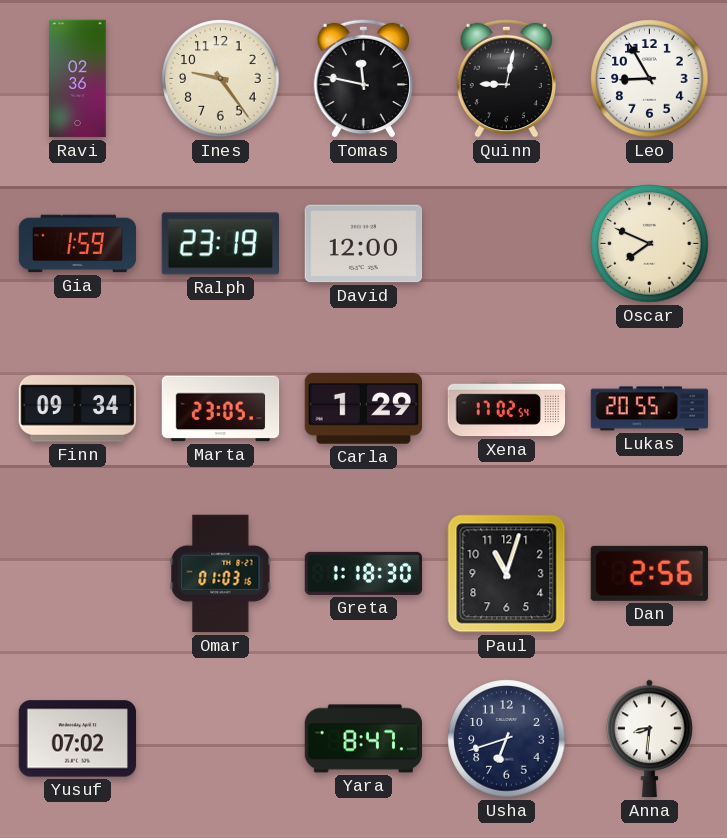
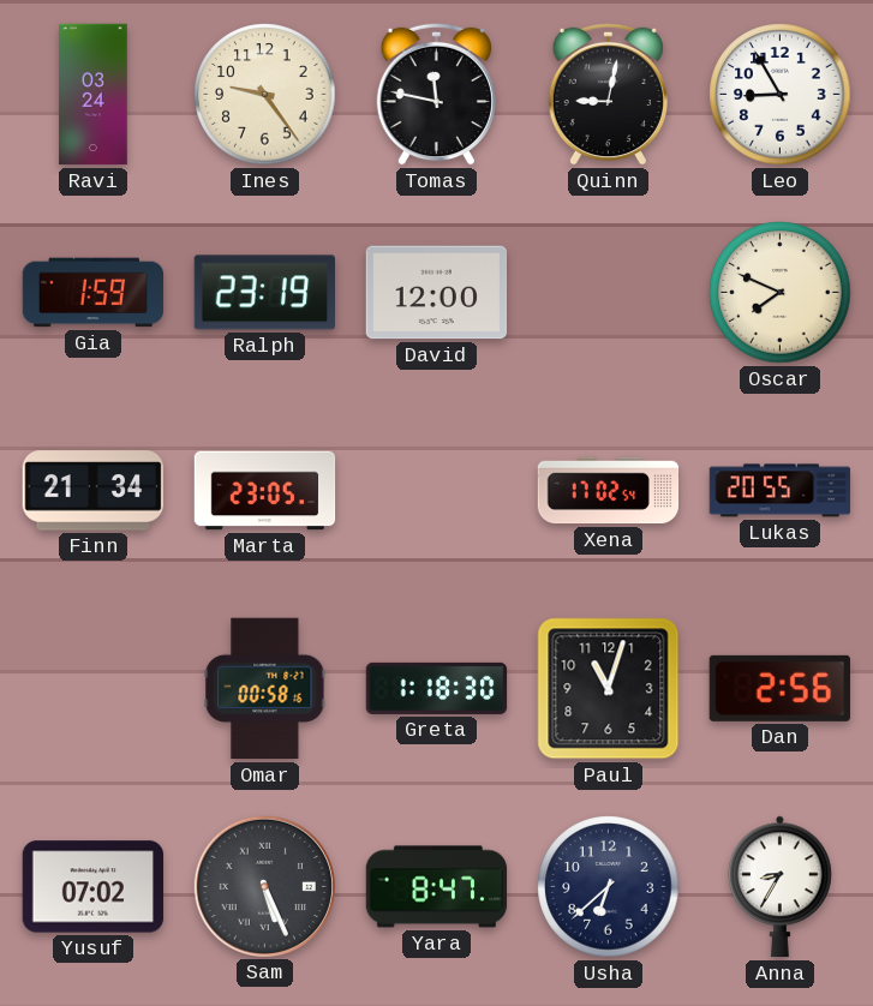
Ravi: 02:36 -> 03:24 (94, 95)
Finn: 09:34 -> 21:34 (94, 491)
Carla: 1:29 -> none (363, 409)
Omar: 01:03 -> 00:58 (265, 689)
Sam: none -> 5:26 (264, 886)
Usha: 6:42 -> 6:38 (609, 887)
Anna: 8:31 -> 8:35 (781, 887)
